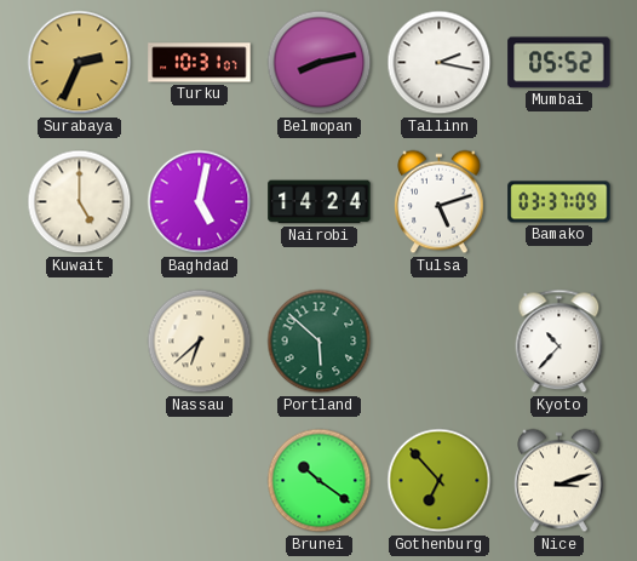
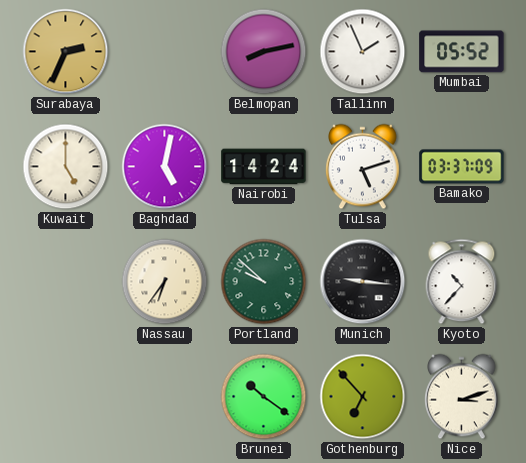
Turku: 10:31 -> none (200, 63)
Tallinn: 2:17 -> 1:56 (363, 52)
Nassau: 6:38 -> 6:36 (165, 282)
Portland: 5:52 -> 9:52 (264, 282)
Munich: none -> 9:16 (363, 282)
